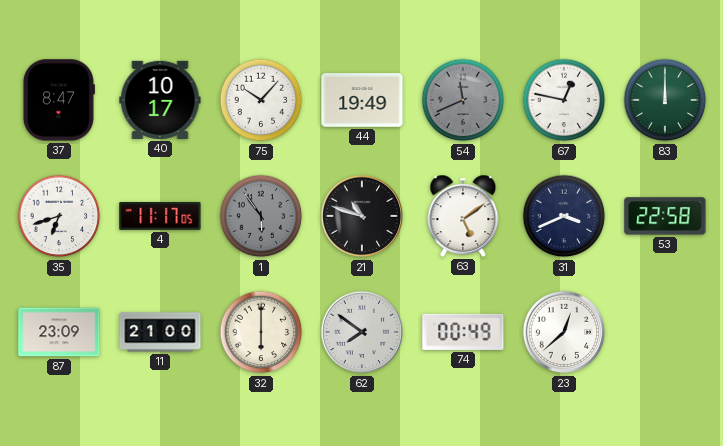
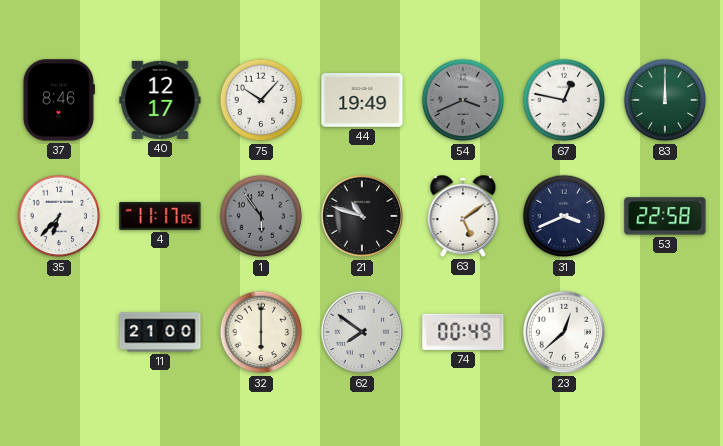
37: 8:47 -> 8:46 (58, 100)
40: 10:17 -> 12:17 (160, 100)
54: 11:41 -> 3:41 (463, 100)
35: 6:42 -> 6:37 (59, 216)
87: 23:09 -> none (59, 332)
